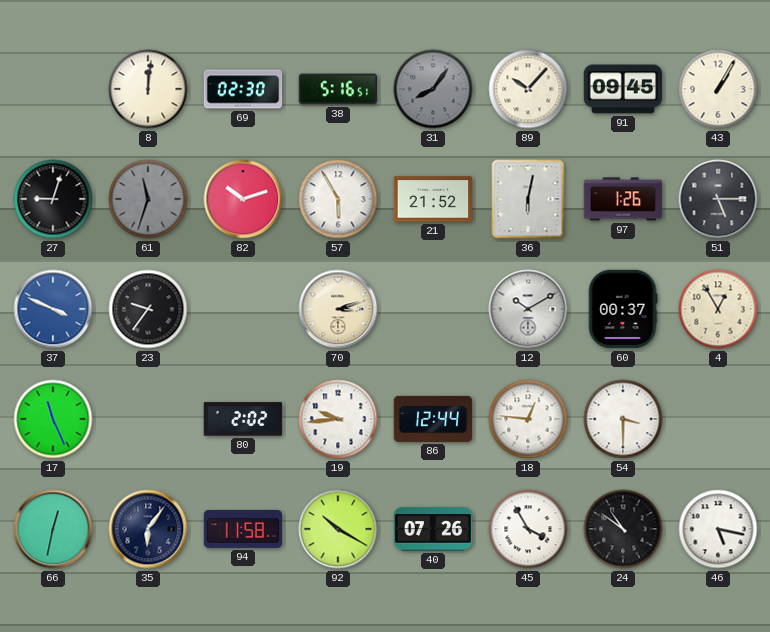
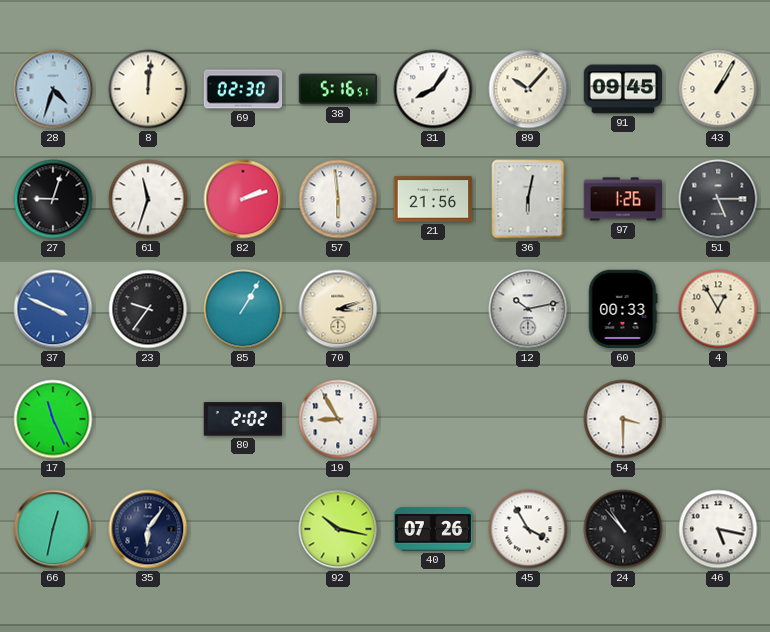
28: none -> 4:33 (53, 89)
31 dial: grey -> white (433, 89)
61 dial: grey -> white (148, 199)
82: 10:12 -> 2:12 (243, 199)
57: 5:55 -> 5:59 (338, 199)
21: 21:52 -> 21:56 (433, 199)
85: none -> 1:05 (243, 309)
12: 10:10 -> 10:13 (528, 309)
60: 00:37 -> 00:33 (623, 309)
19: 9:44 -> 8:55 (338, 419)
86: 12:44 -> none (433, 419)
18: 12:46 -> none (528, 419)
94: 11:58 -> none (243, 529)
92: 10:20 -> 10:17 (338, 529)
24: 10:51 -> 10:53 (623, 529)
